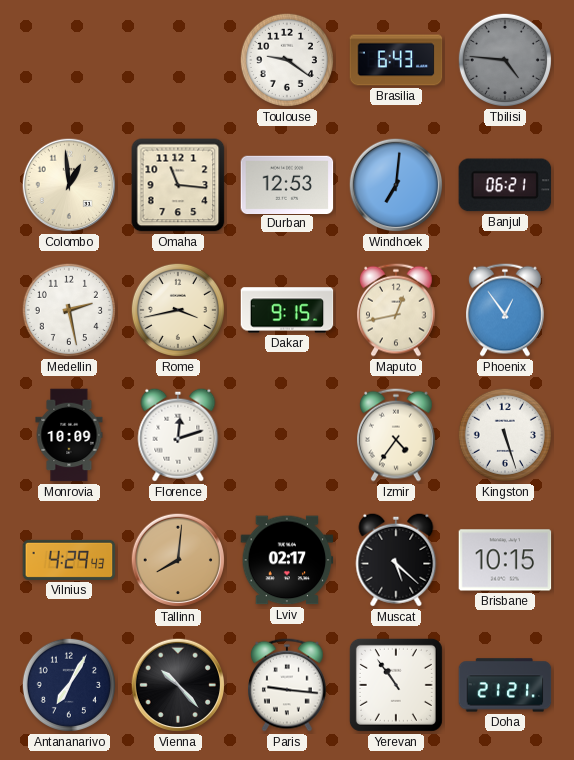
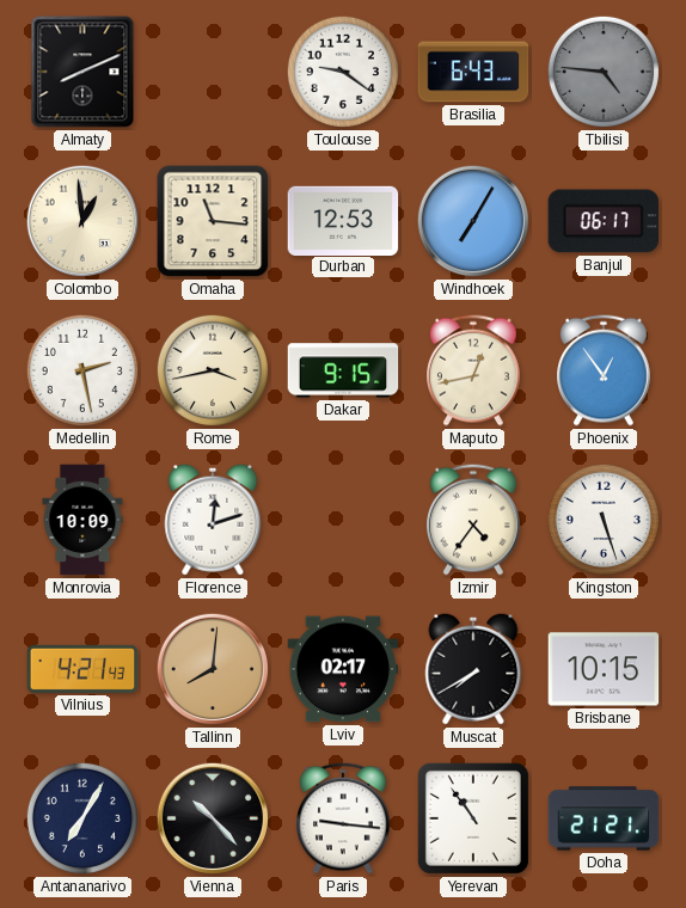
Almaty: none -> 8:11 (82, 72)
Windhoek: 7:01 -> 7:05 (472, 221)
Banjul: 06:21 -> 06:17 (604, 221)
Vilnius: 4:29 -> 4:21 (82, 669)
Muscat: 5:22 -> 7:40 (473, 669)
